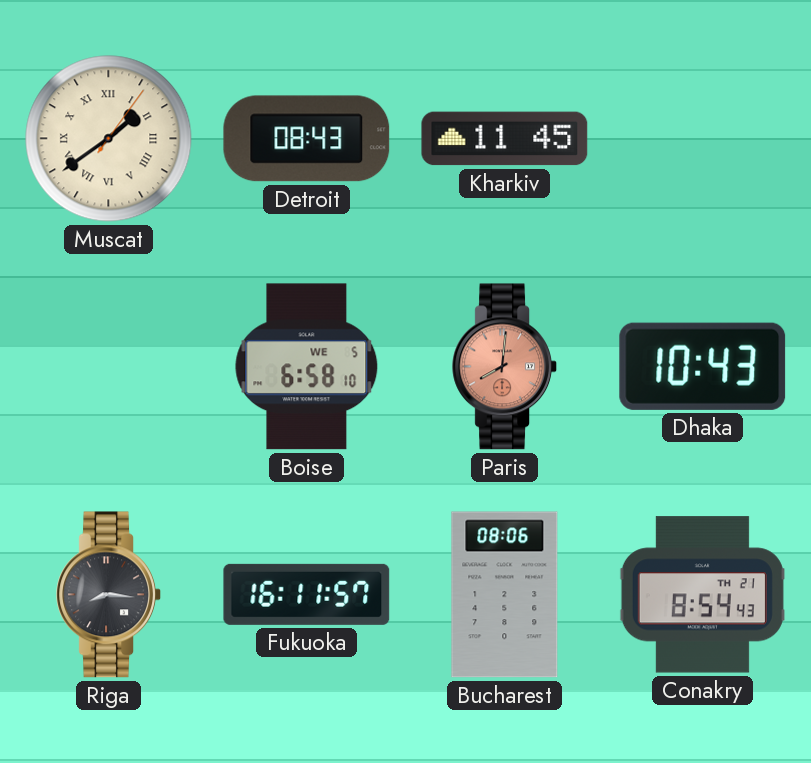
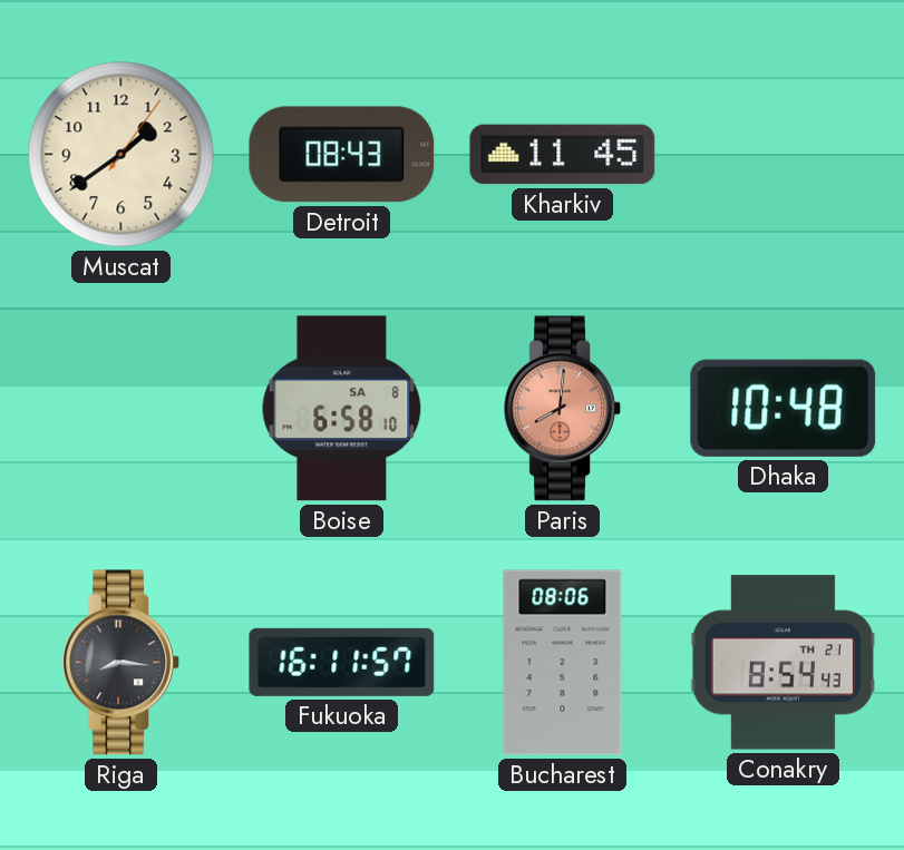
Muscat numerals: Roman -> Arabic (121, 155)
Boise date: WE 5 -> SA 8 (342, 409)
Dhaka: 10:43 -> 10:48 (784, 408)
